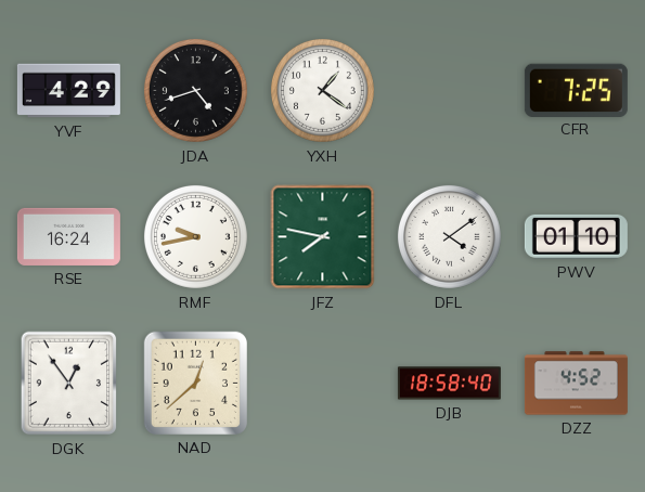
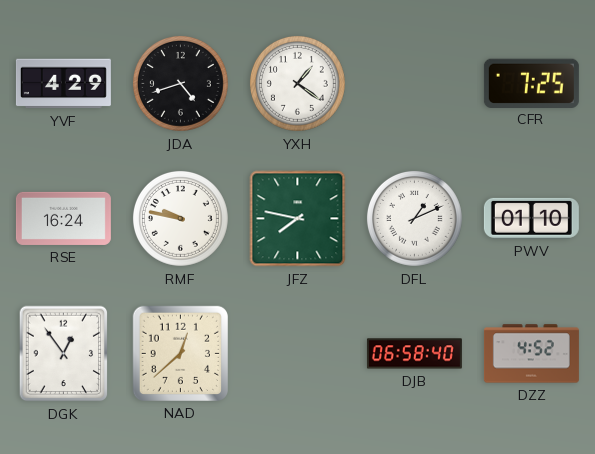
RMF: 9:43 -> 9:47 (180, 218)
DFL: 4:09 -> 1:11 (414, 218)
DJB: 18:58 -> 06:58 (414, 354)
